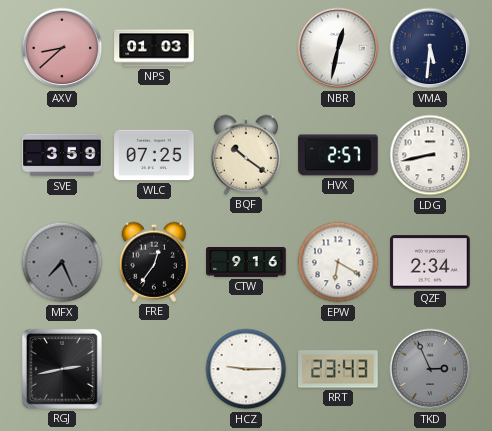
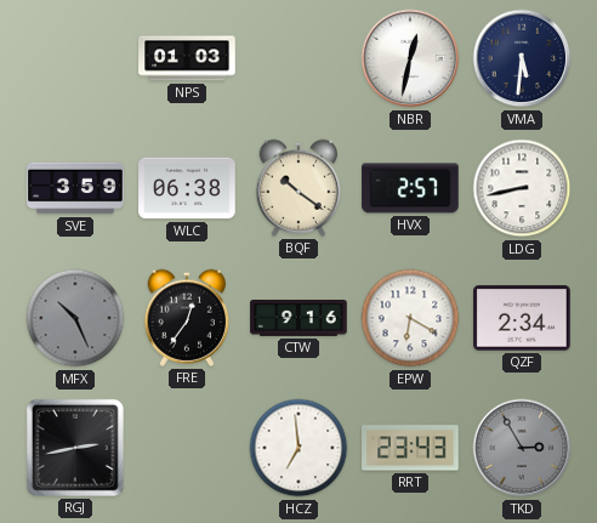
AXV: 8:38 -> none (62, 48)
WLC: 07:25 -> 06:38 (187, 188)
MFX: 7:26 -> 10:26 (75, 318)
HCZ: 9:15 -> 6:59 (298, 448)
TKD: 2:56 -> 2:55 (522, 448)
